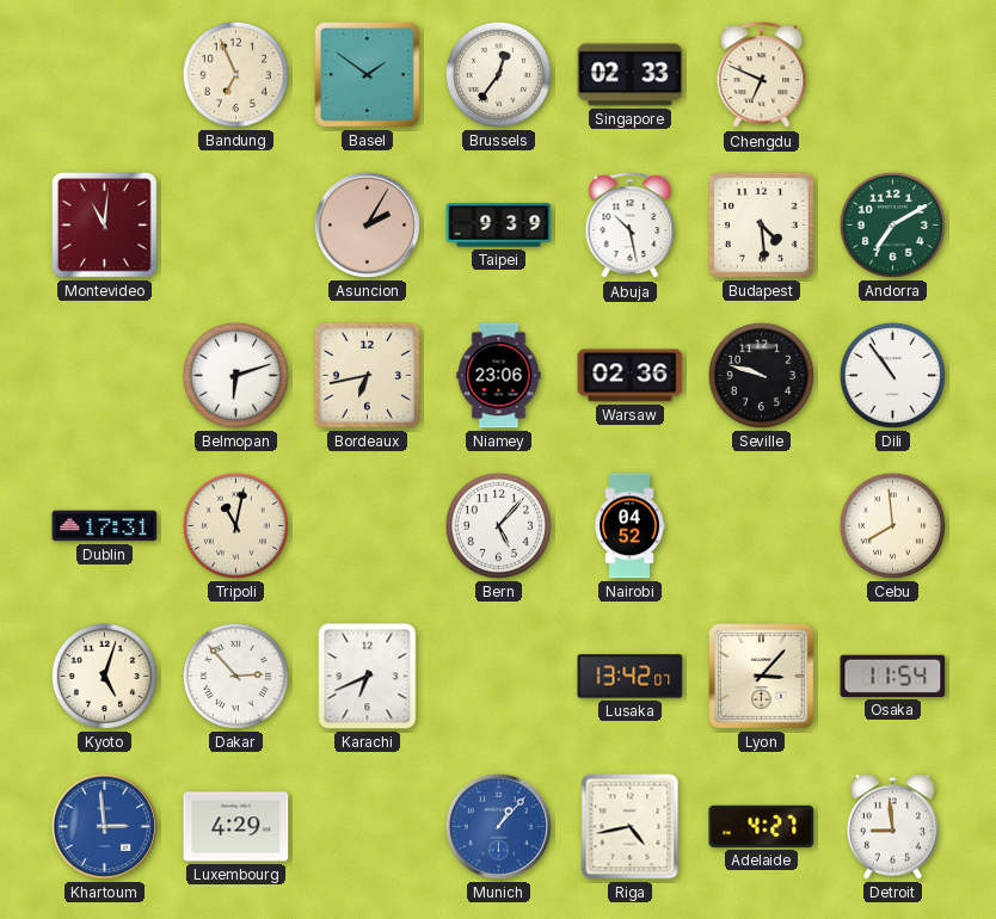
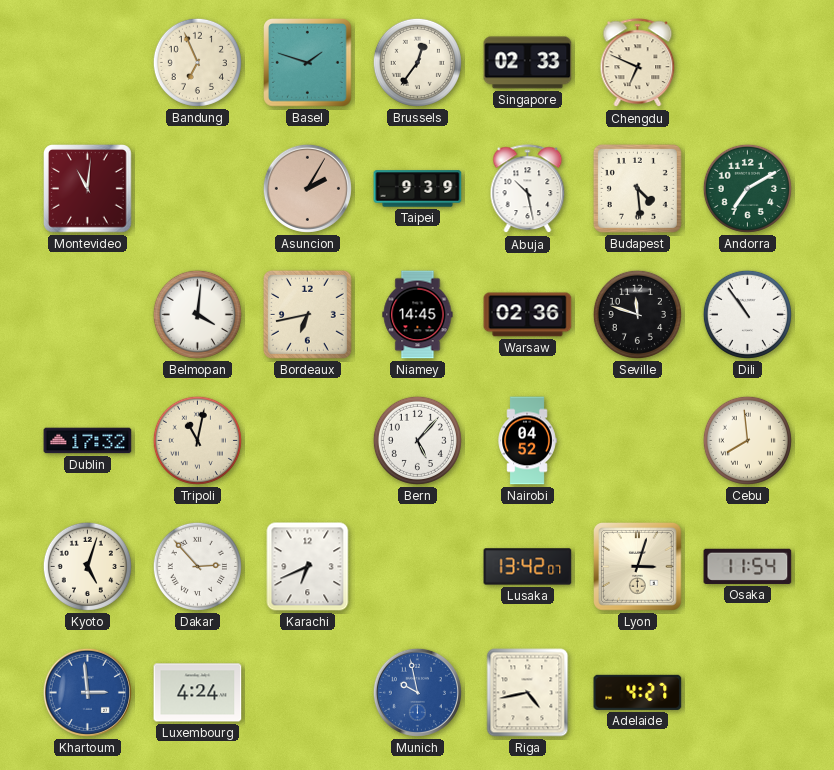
Basel: 1:51 -> 1:48 (308, 63)
Belmopan: 6:12 -> 4:01 (197, 314)
Niamey: 23:06 -> 14:45 (418, 315)
Seville: 9:48 -> 11:48 (637, 314)
Dublin: 17:31 -> 17:32 (88, 441)
Lyon: 3:07 -> 3:03 (638, 567)
Luxembourg: 4:29 -> 4:24 (198, 693)
Munich: 1:07 -> 9:58 (417, 692)
Detroit: 8:59 -> none (892, 827)
